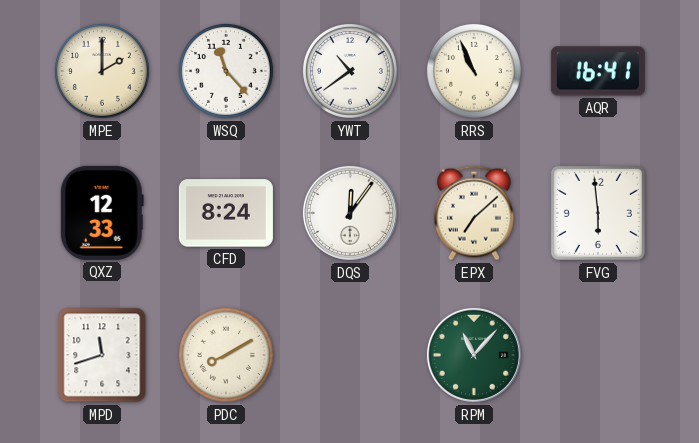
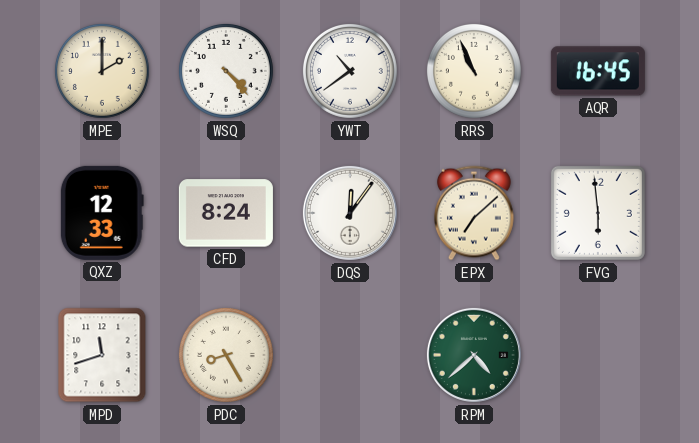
WSQ: 11:23 -> 4:23 (226, 71)
AQR: 16:41 -> 16:45 (598, 71)
PDC: 8:10 -> 8:25 (226, 355)
RPM: 11:07 -> 4:38 (474, 355)
